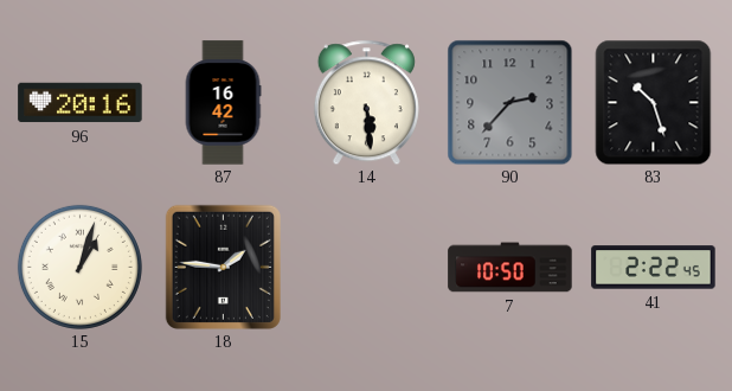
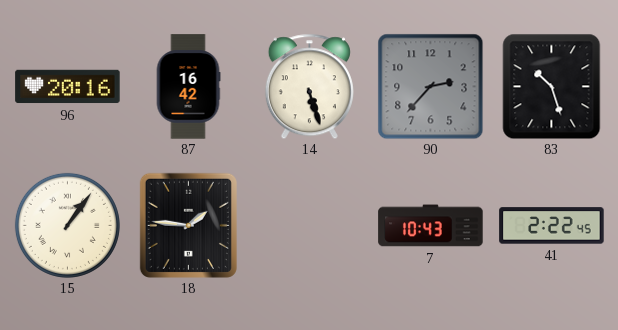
14: 5:29 -> 5:27 (309, 86)
15: 1:03 -> 1:06 (67, 225)
7: 10:50 -> 10:43 (431, 226)
